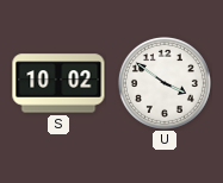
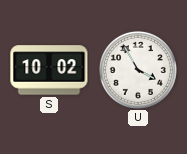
U: 3:51 -> 3:55 (138, 70)
